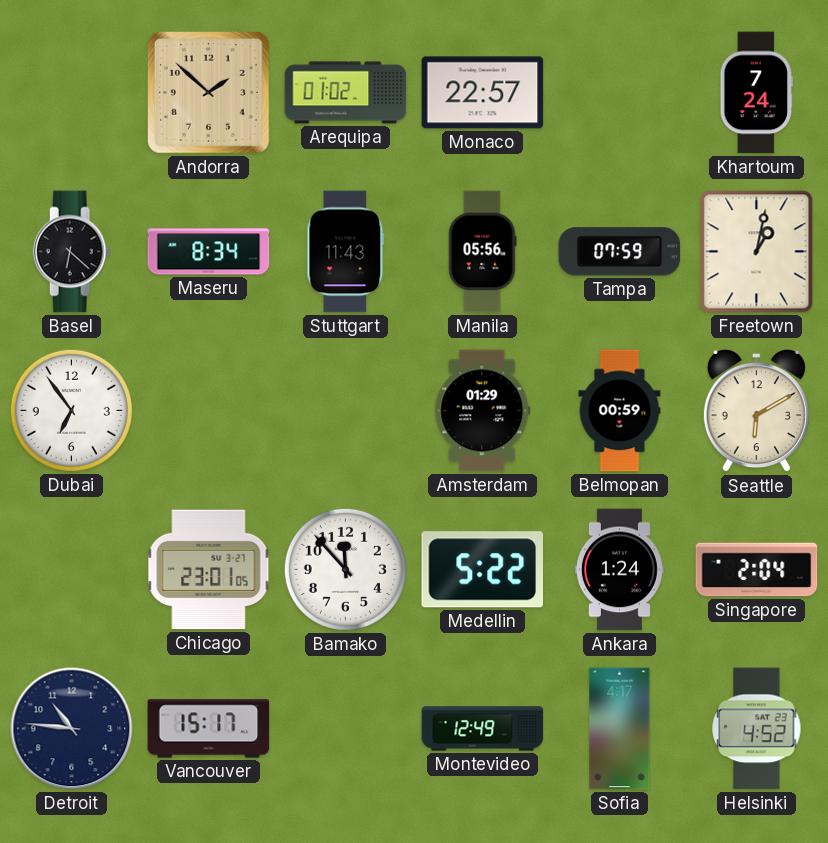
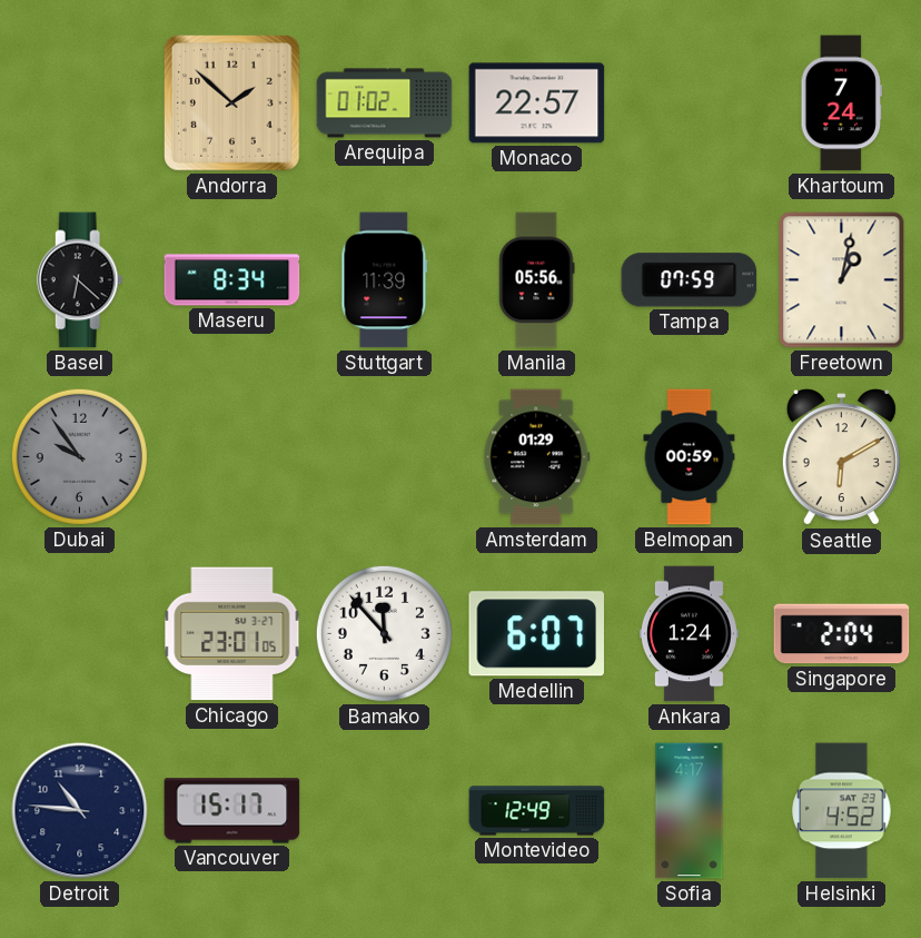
Stuttgart: 11:43 -> 11:39 (385, 280)
Dubai: 6:54 -> 9:54 (79, 456)
Dubai dial: white -> grey (79, 456)
Medellin: 5:22 -> 6:07 (536, 634)
